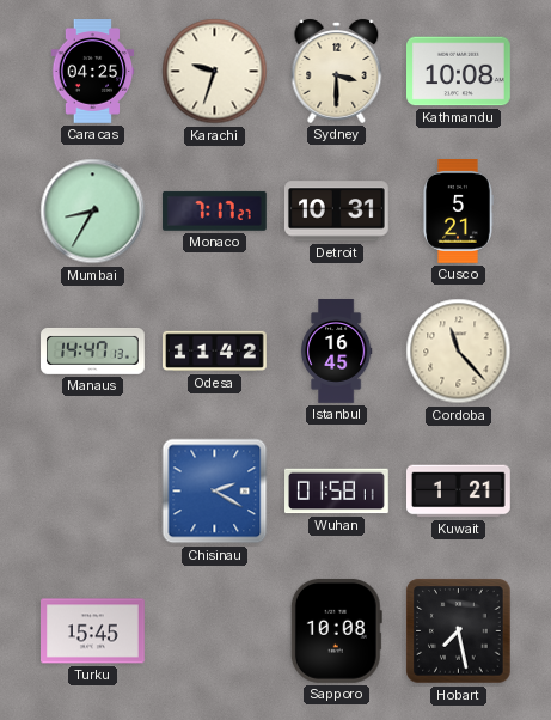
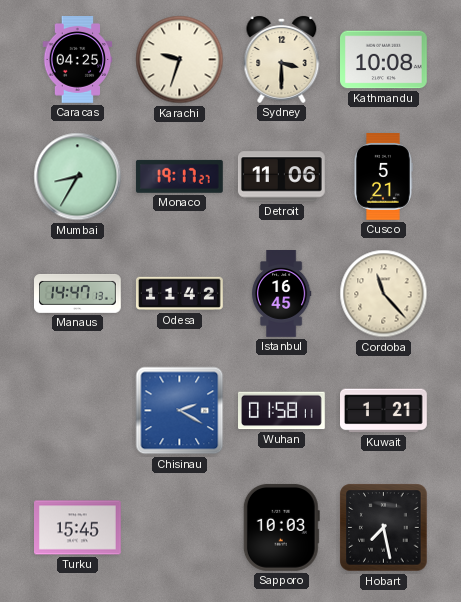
Monaco: 7:17 -> 19:17 (179, 176)
Detroit: 10:31 -> 11:06 (281, 177)
Sapporo: 10:08 -> 10:03 (281, 527)
